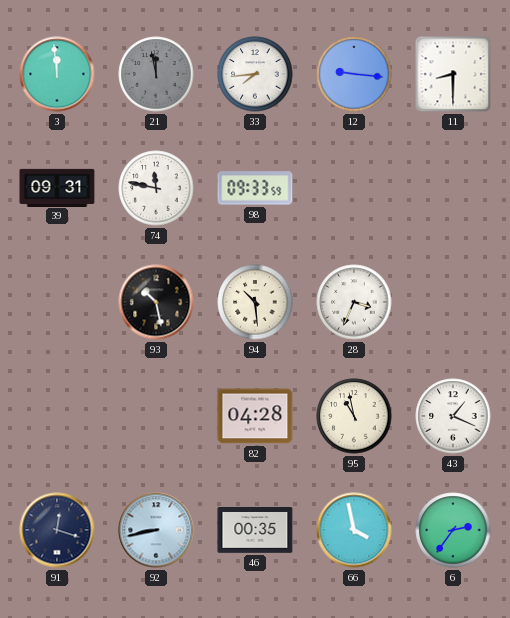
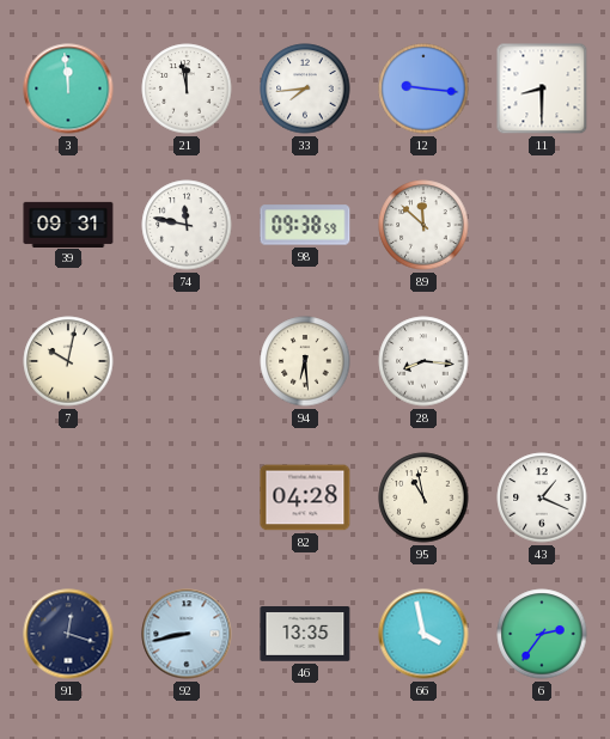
21 dial: grey -> white (187, 88)
98: 09:33 -> 09:38 (305, 225)
89: none -> 11:52 (423, 225)
7: none -> 10:02 (68, 361)
93: 10:28 -> none (156, 302)
94: 10:29 -> 6:29 (305, 361)
28: 3:34 -> 8:16 (423, 361)
46: 00:35 -> 13:35 (305, 635)
